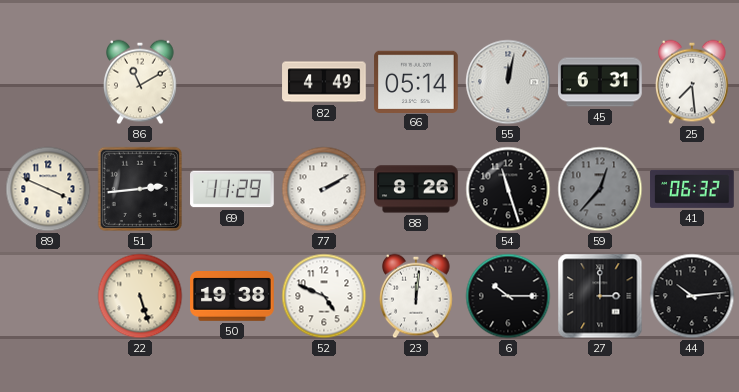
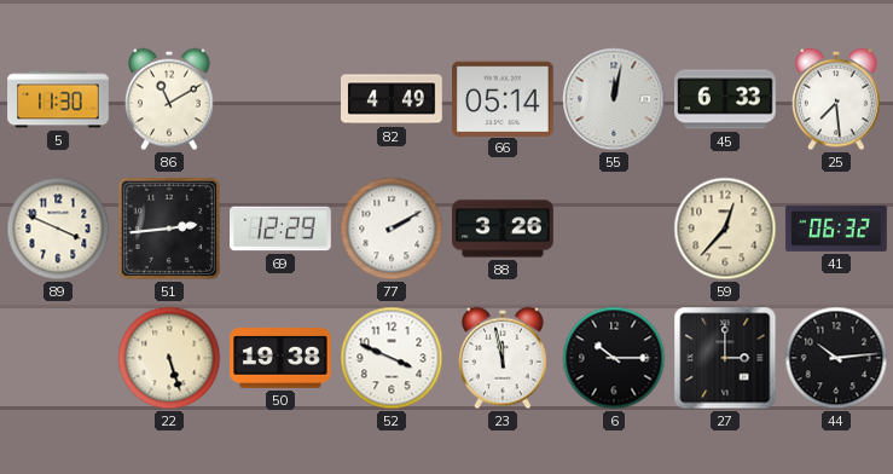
5: none -> 11:30 (58, 99)
45: 6:31 -> 6:33 (725, 99)
69: 11:29 -> 12:29 (280, 229)
88: 8:26 -> 3:26 (503, 229)
54: 11:27 -> none (508, 189)
59 dial: grey -> cream (725, 229)
52: 4:49 -> 3:49 (392, 358)
23: 12:01 -> 11:58 (504, 358)
